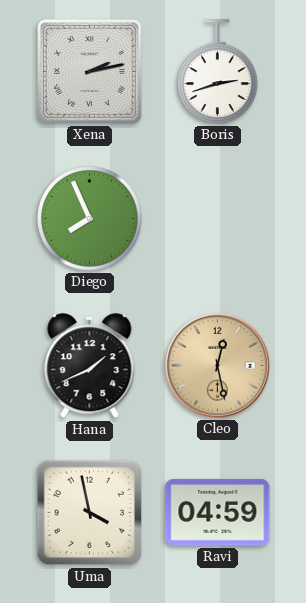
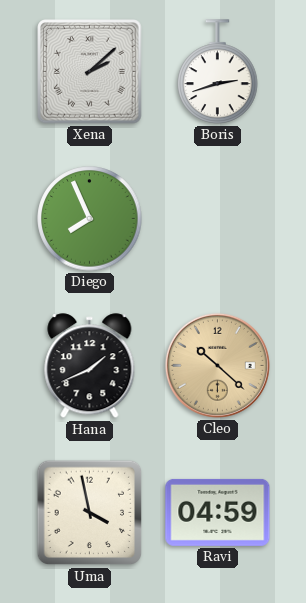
Xena: 2:13 -> 2:08 (90, 72)
Cleo: 12:28 -> 10:22 (217, 365)
